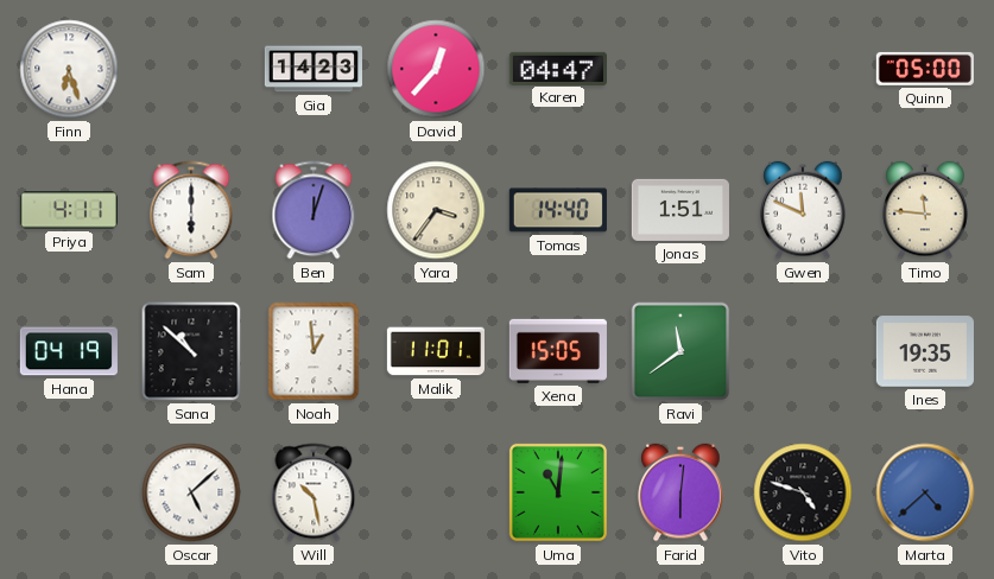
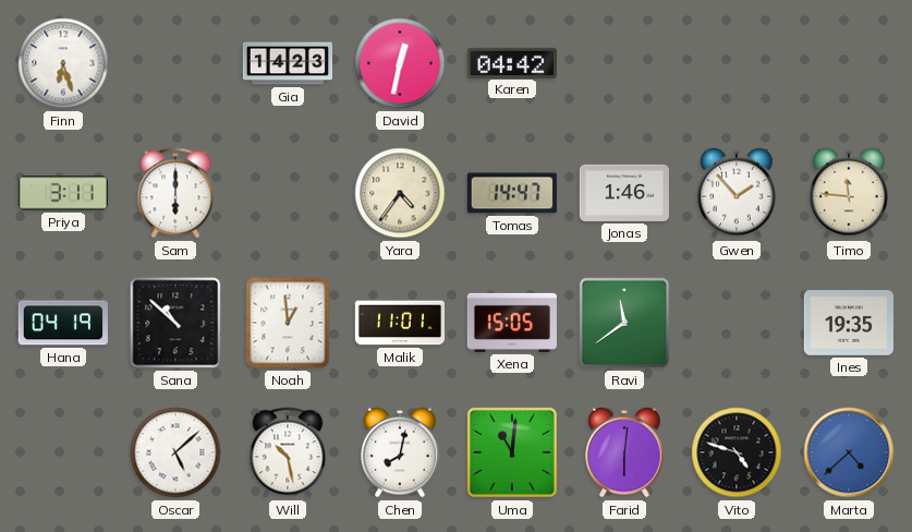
David: 12:37 -> 12:32 (400, 63)
Karen: 04:47 -> 04:42 (512, 62)
Quinn: 05:00 -> none (925, 69)
Priya: 4:11 -> 3:11 (63, 193)
Ben: 12:03 -> none (314, 210)
Yara: 3:36 -> 4:36 (400, 193)
Tomas: 14:40 -> 14:47 (512, 193)
Jonas: 1:51 -> 1:46 (624, 193)
Gwen: 11:49 -> 1:53 (737, 193)
Chen: none -> 8:02 (400, 452)
